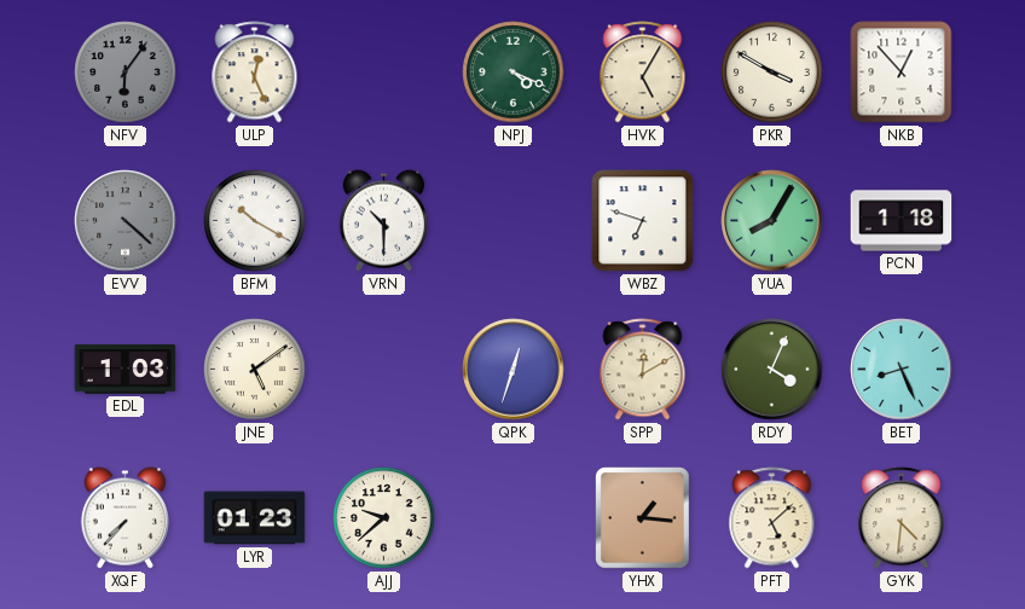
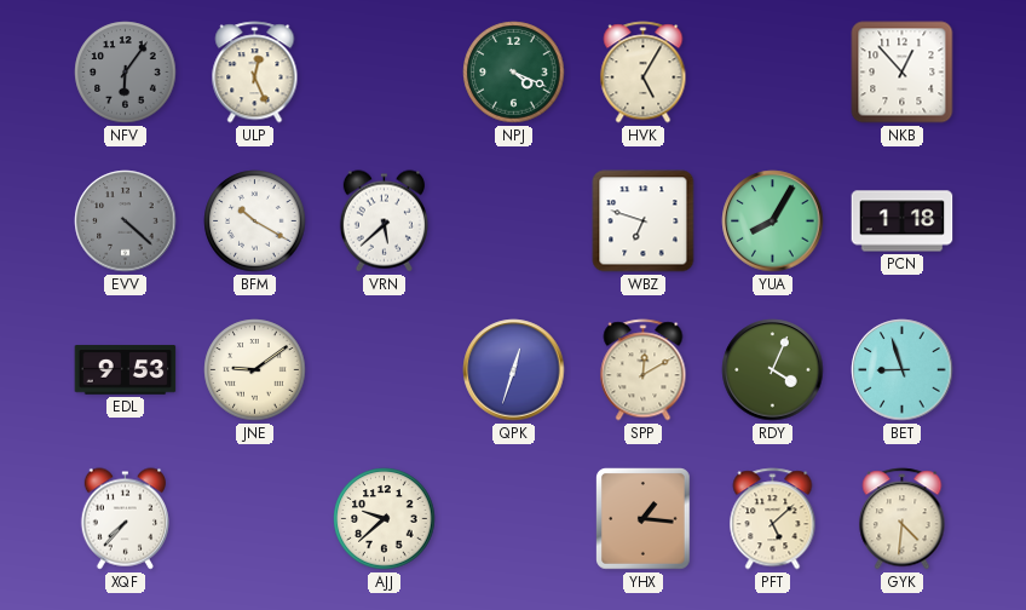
PKR: 3:50 -> none (772, 72)
VRN: 10:30 -> 5:38 (384, 221)
EDL: 1:03 -> 9:53 (126, 370)
JNE: 5:09 -> 9:09 (255, 370)
BET: 8:26 -> 8:57 (903, 370)
LYR: 01:23 -> none (255, 518)
